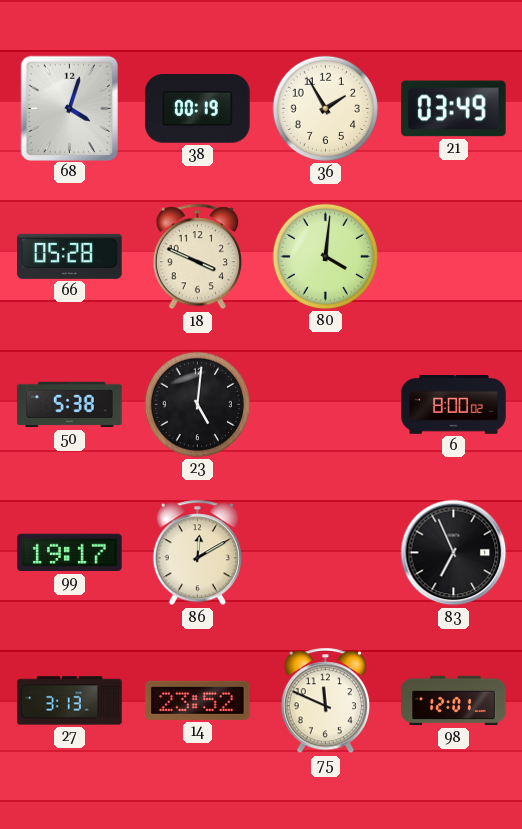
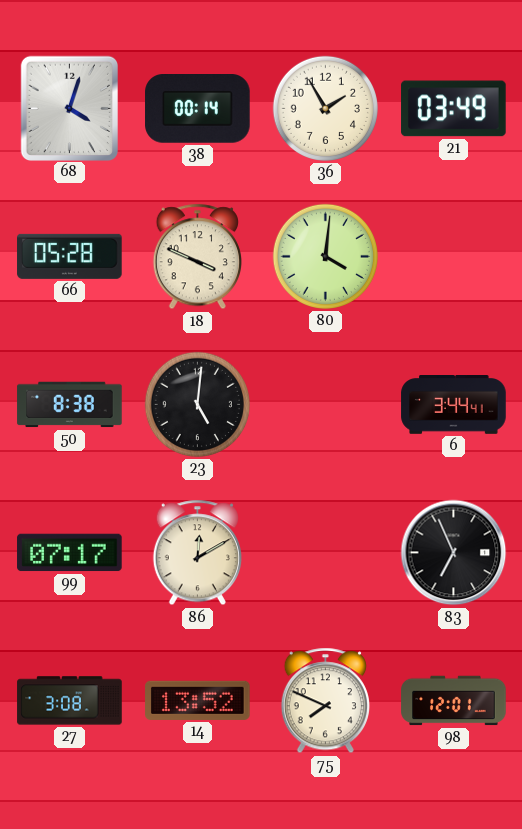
38: 00:19 -> 00:14 (198, 109)
50: 5:38 -> 8:38 (70, 405)
6: 8:00 -> 3:44 (454, 405)
99: 19:17 -> 07:17 (70, 553)
27: 3:13 -> 3:08 (70, 701)
14: 23:52 -> 13:52 (198, 700)
75: 11:49 -> 7:49 (325, 701)
